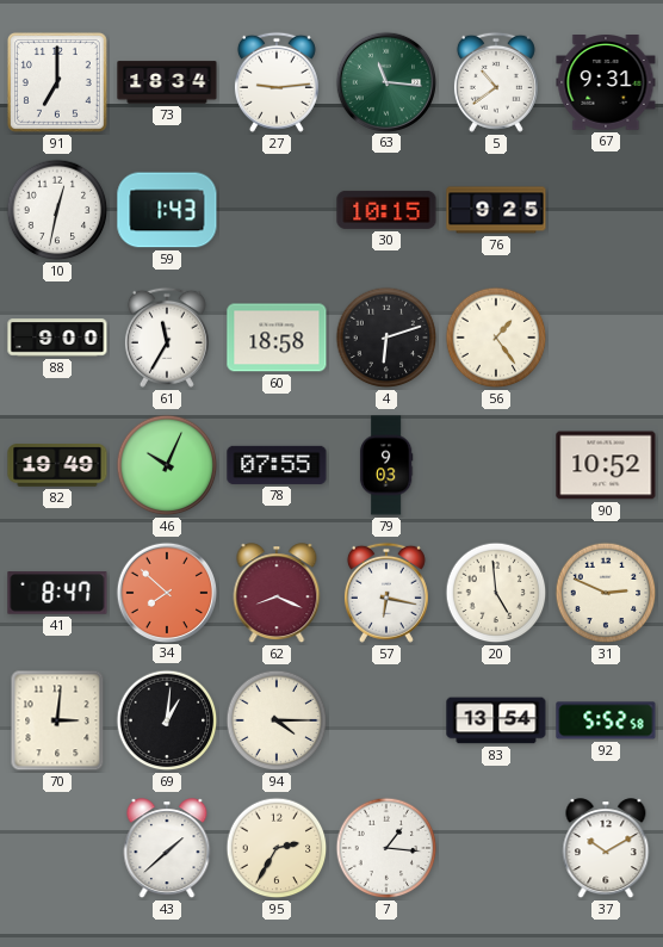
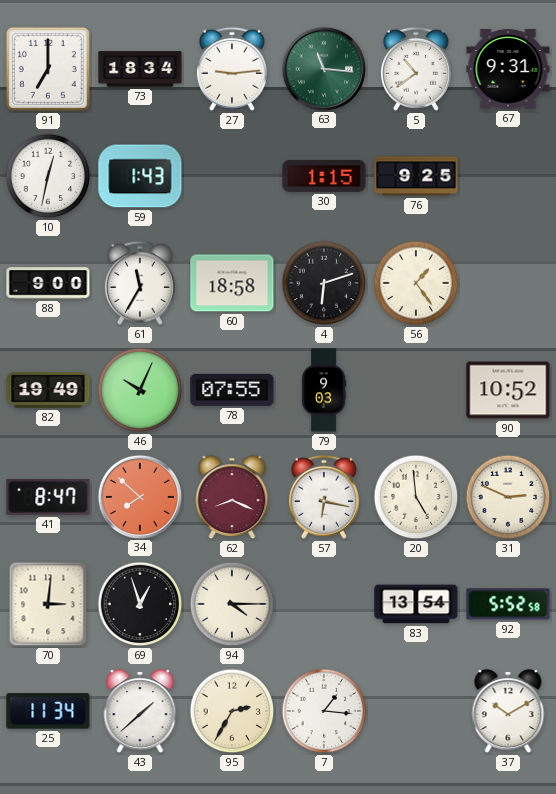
30: 10:15 -> 1:15 (324, 176)
69: 1:01 -> 12:57 (140, 604)
25: none -> 11:34 (48, 711)
